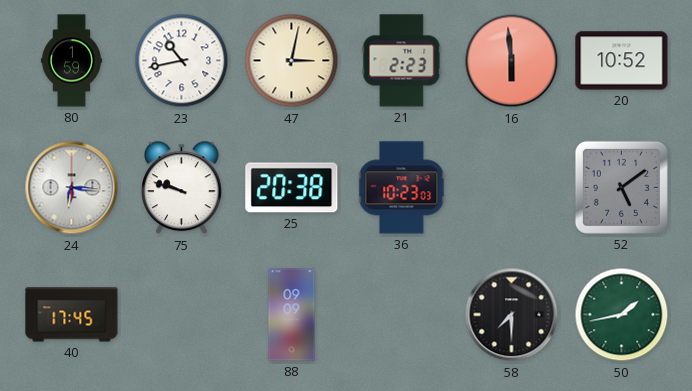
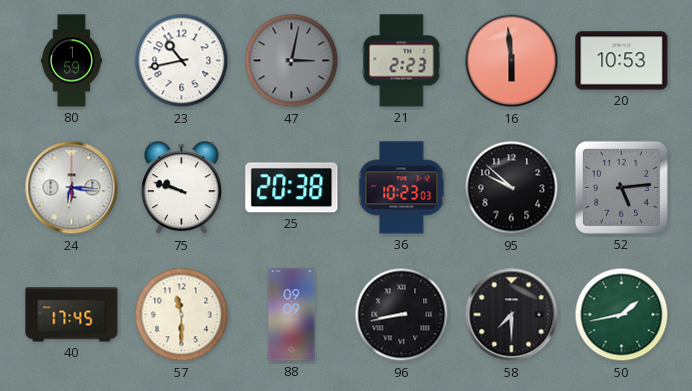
47 dial: cream -> grey (292, 61)
20: 10:52 -> 10:53 (622, 61)
95: none -> 9:52 (512, 188)
52: 5:09 -> 5:14 (621, 187)
57: none -> 11:30 (182, 315)
96: none -> 8:43 (402, 315)
